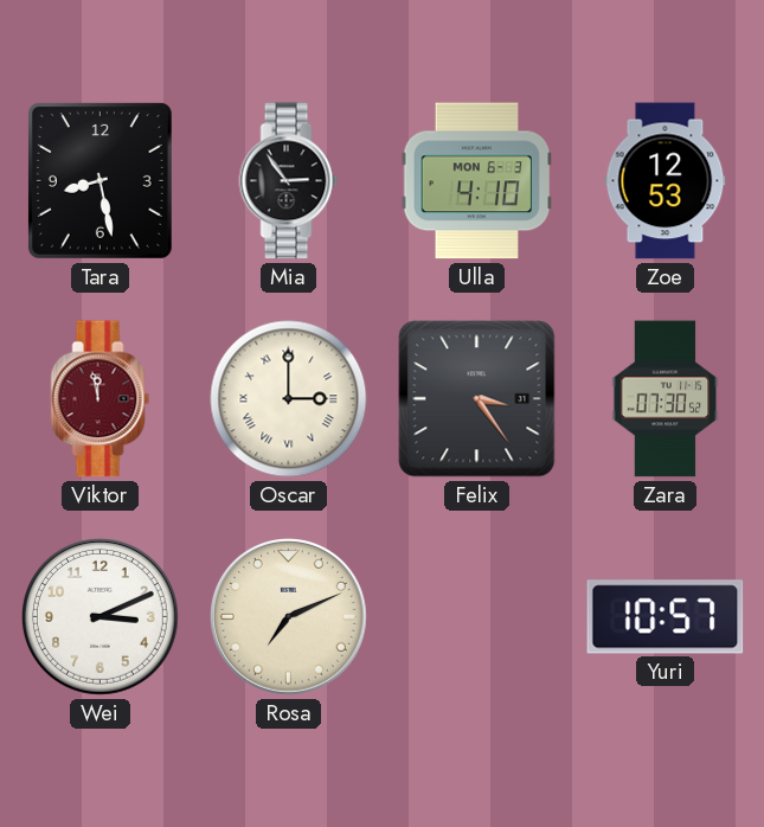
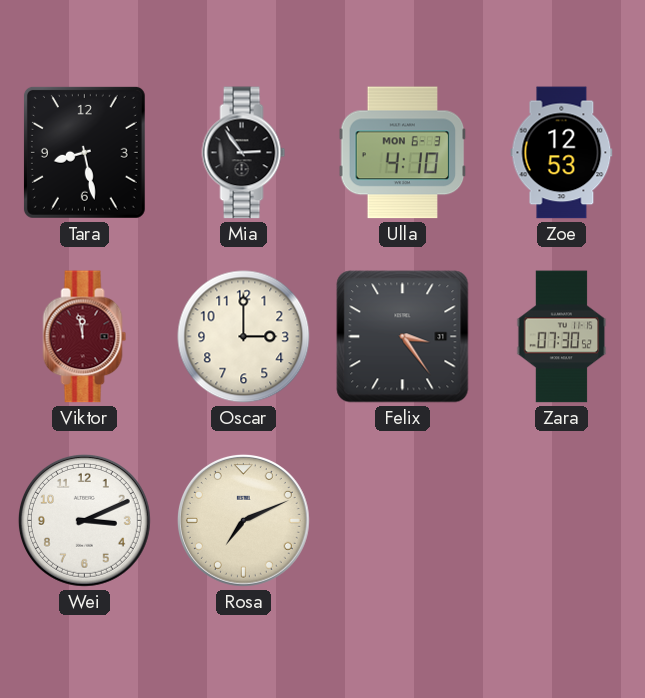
Oscar numerals: Roman -> Arabic (244, 337)
Yuri: 10:57 -> none (666, 617)
